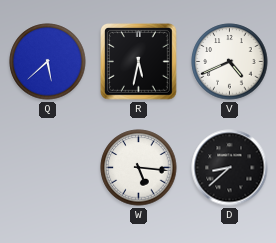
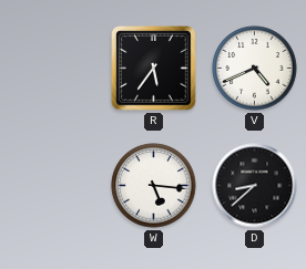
Q: 5:38 -> none (48, 62)
R: 5:32 -> 5:36 (154, 69)
